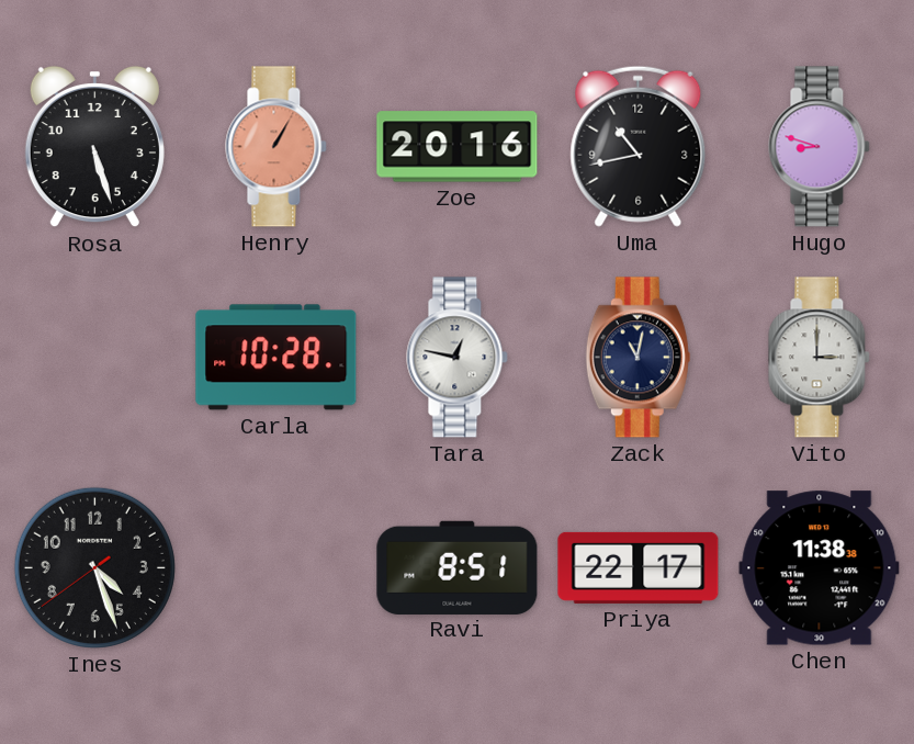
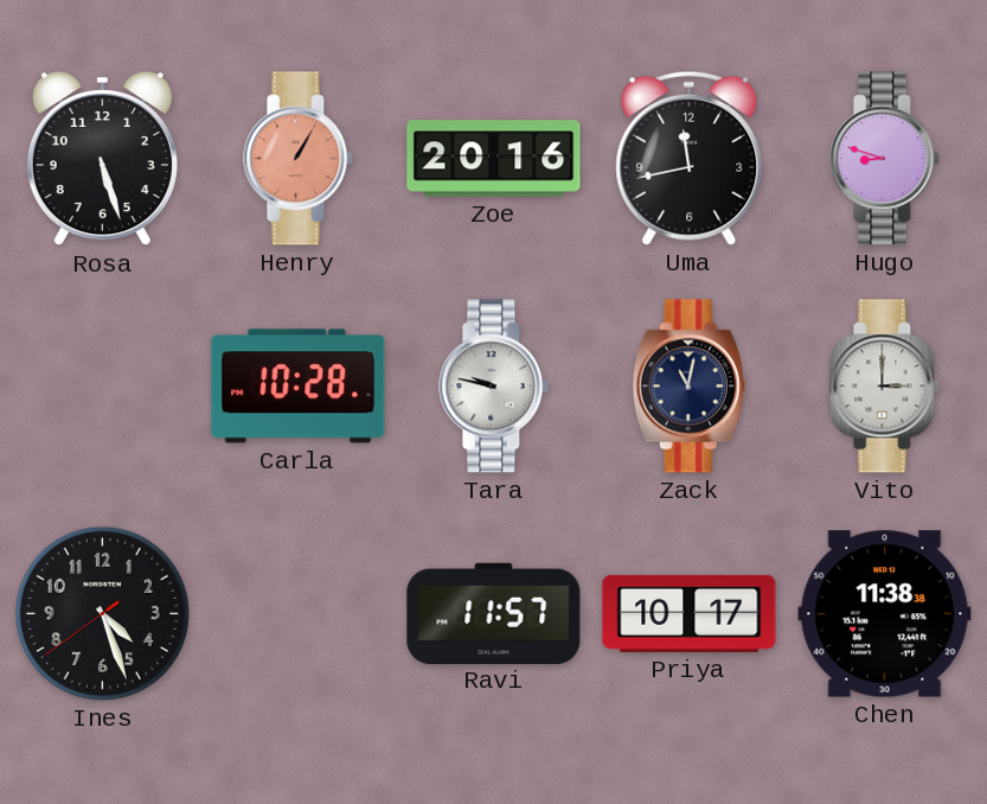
Uma: 10:43 -> 11:43 (690, 158)
Tara: 12:47 -> 9:47 (494, 387)
Ravi: 8:51 -> 11:57 (494, 613)
Priya: 22:17 -> 10:17 (690, 613)
